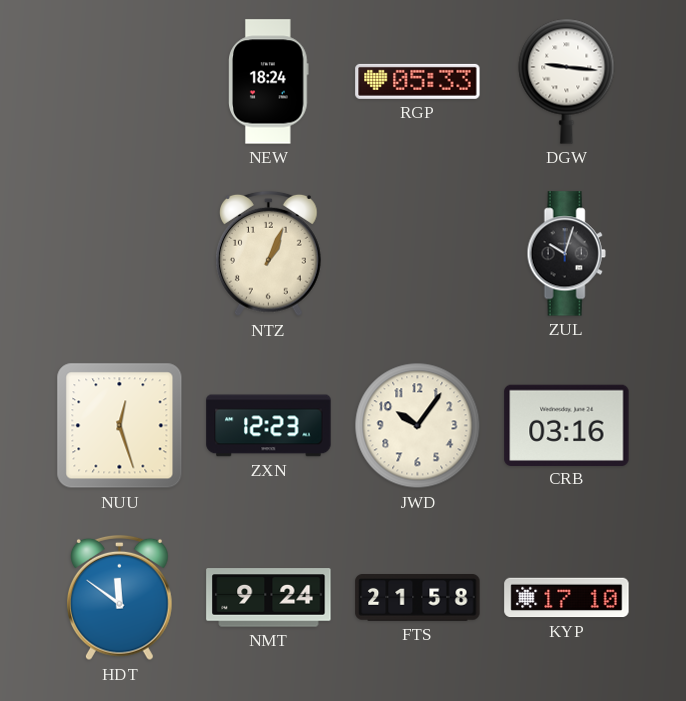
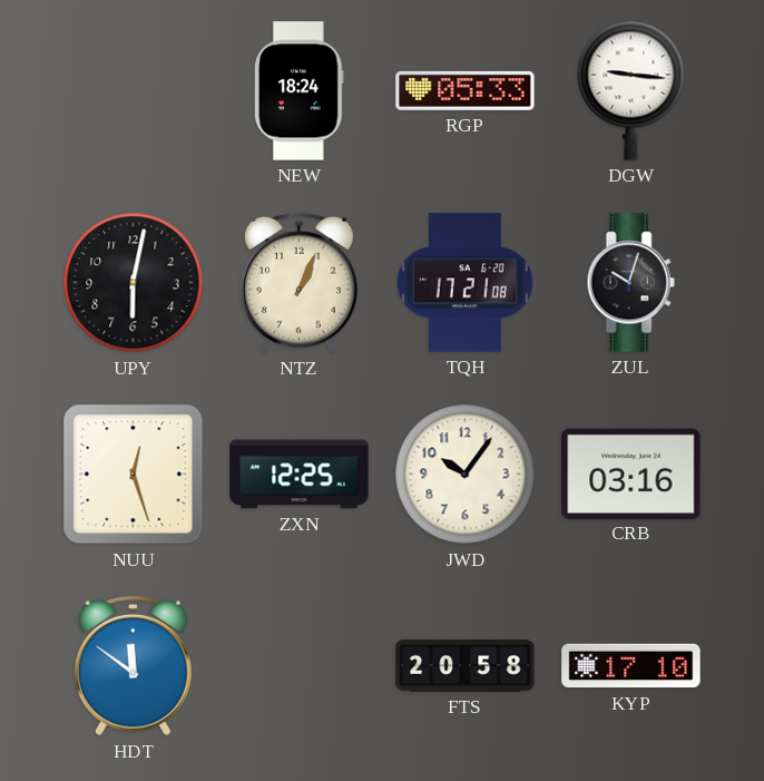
UPY: none -> 6:02 (134, 283)
TQH: none -> 17:21 (464, 283)
ZXN: 12:23 -> 12:25 (300, 475)
NMT: 9:24 -> none (269, 598)
FTS: 21:58 -> 20:58 (466, 666)
